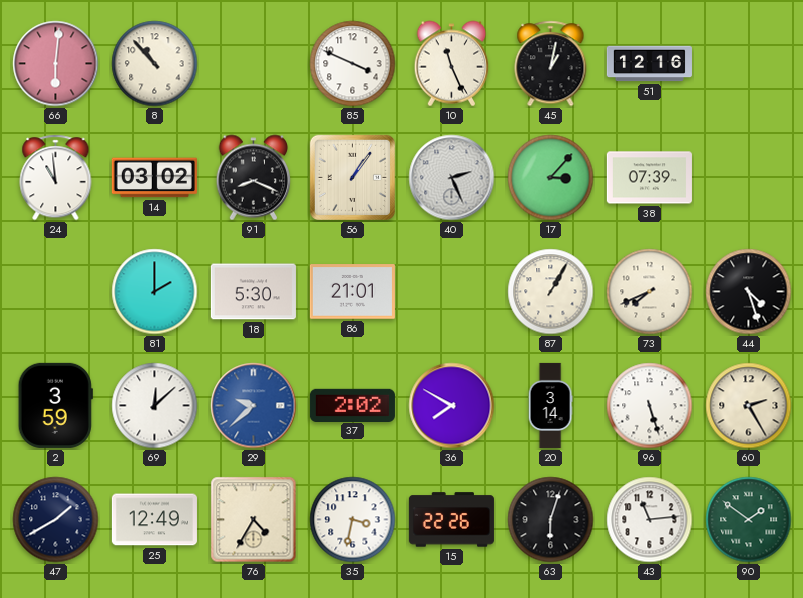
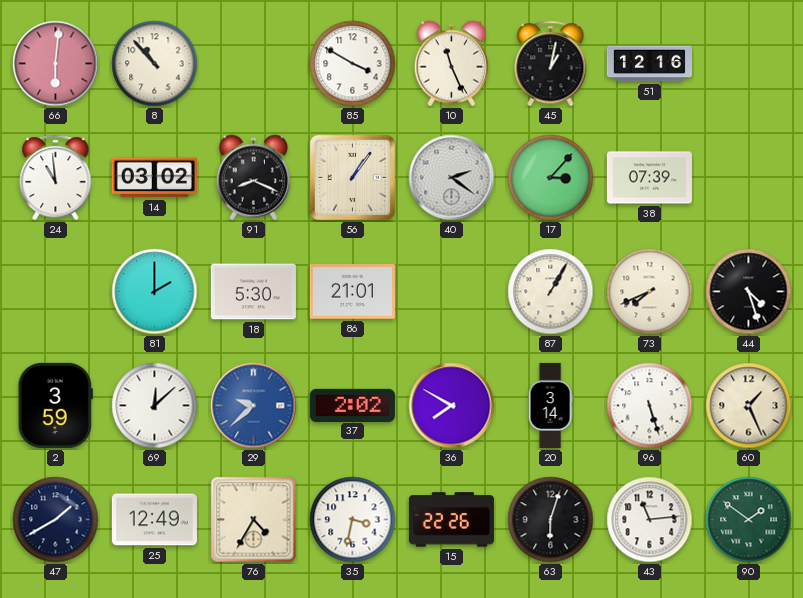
85: 3:49 -> 3:50 (353, 64)
40: 2:26 -> 2:21 (452, 178)
60: 2:25 -> 1:26 (749, 406)
